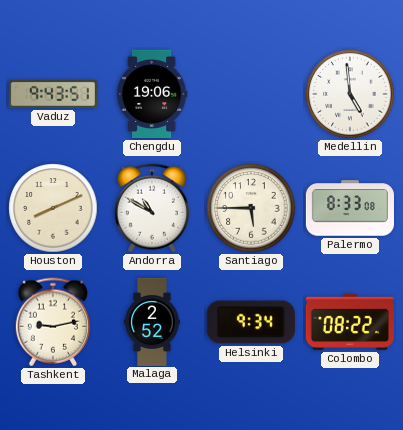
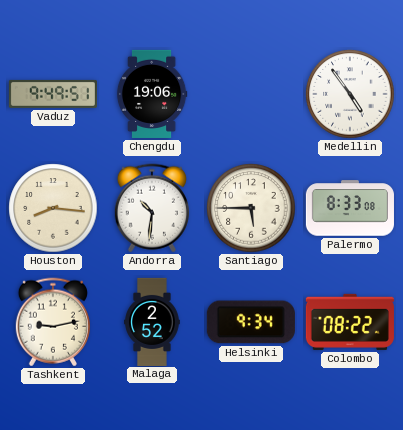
Vaduz: 9:43 -> 9:49 (53, 94)
Medellin: 4:59 -> 4:54 (350, 94)
Houston: 8:11 -> 8:16 (53, 208)
Andorra: 10:50 -> 10:31 (152, 208)
